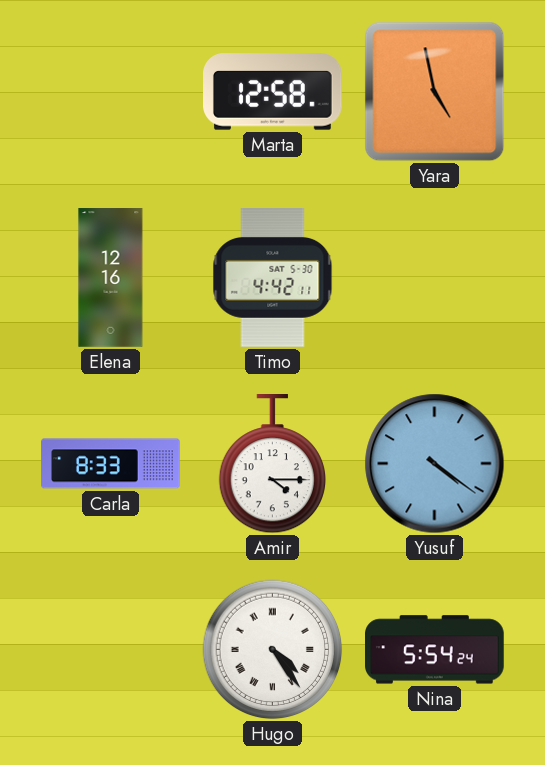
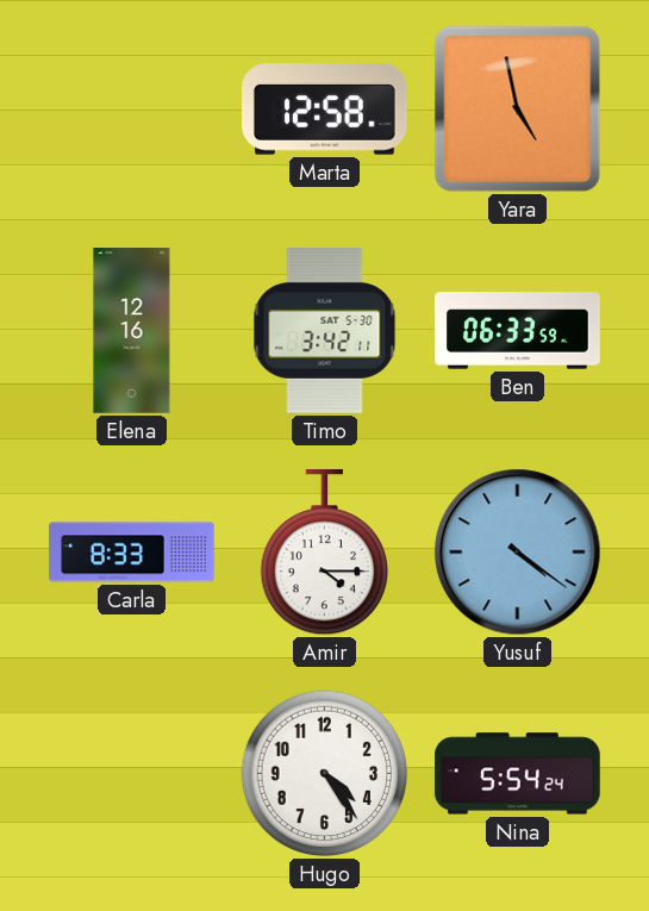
Timo: 4:42 -> 3:42 (325, 331)
Ben: none -> 06:33 (518, 331)
Hugo numerals: Roman -> Arabic (325, 774)
